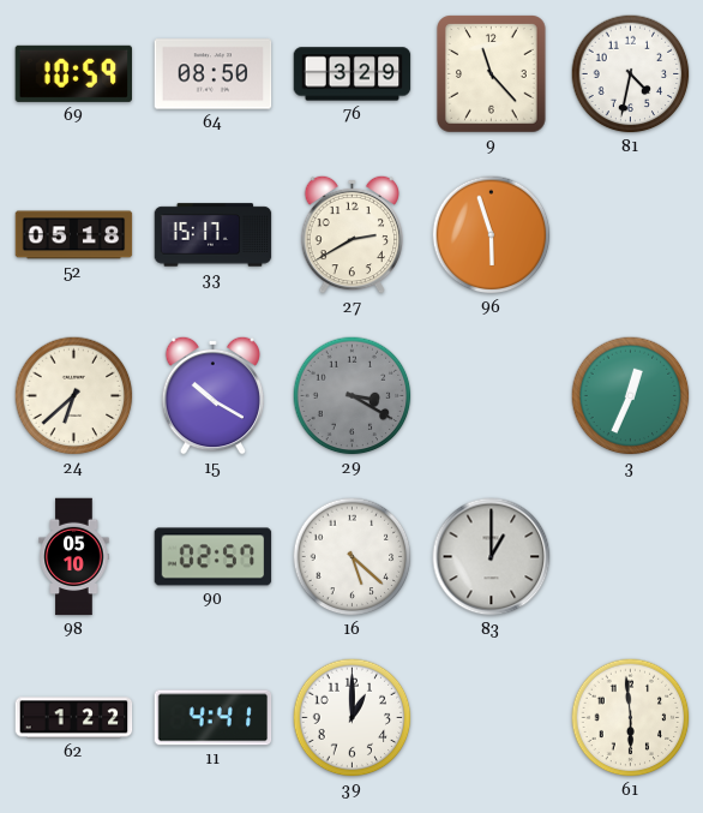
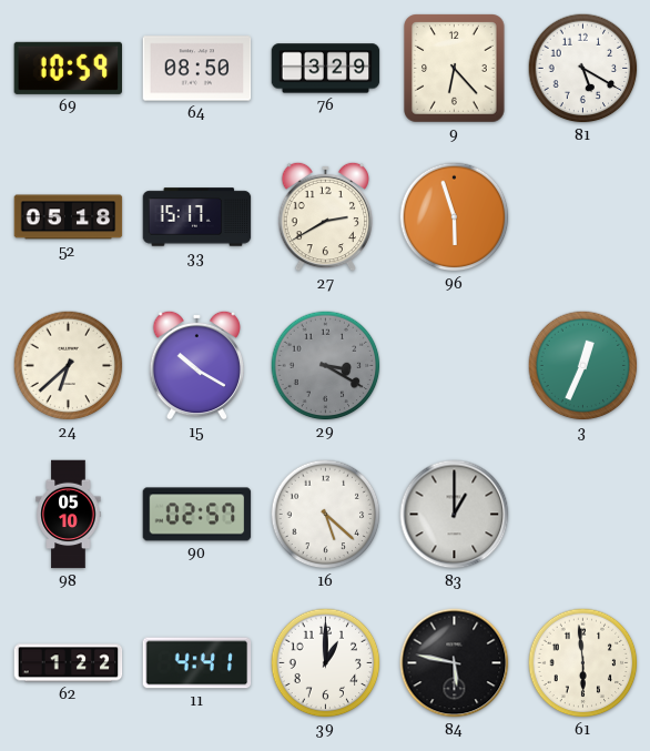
9: 11:23 -> 6:23 (455, 69)
81: 4:32 -> 5:20 (583, 69)
84: none -> 5:47 (455, 663)
